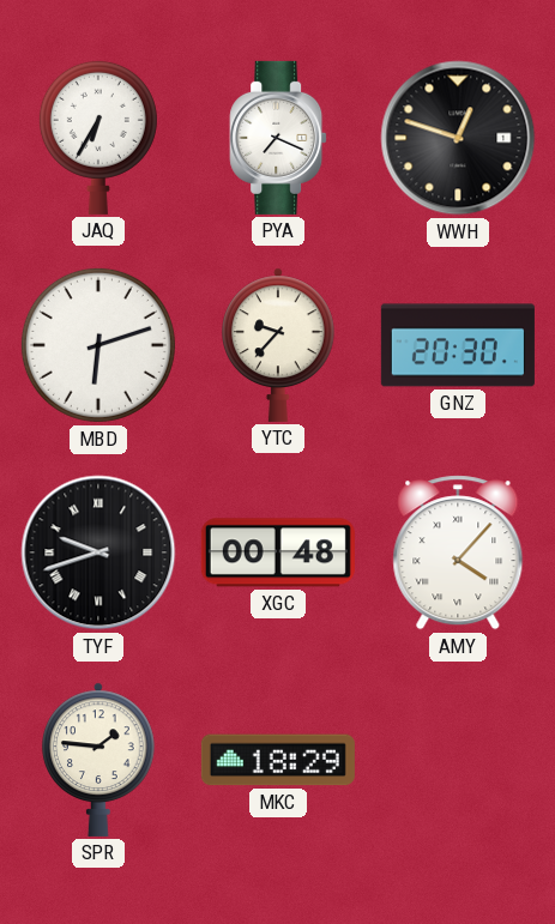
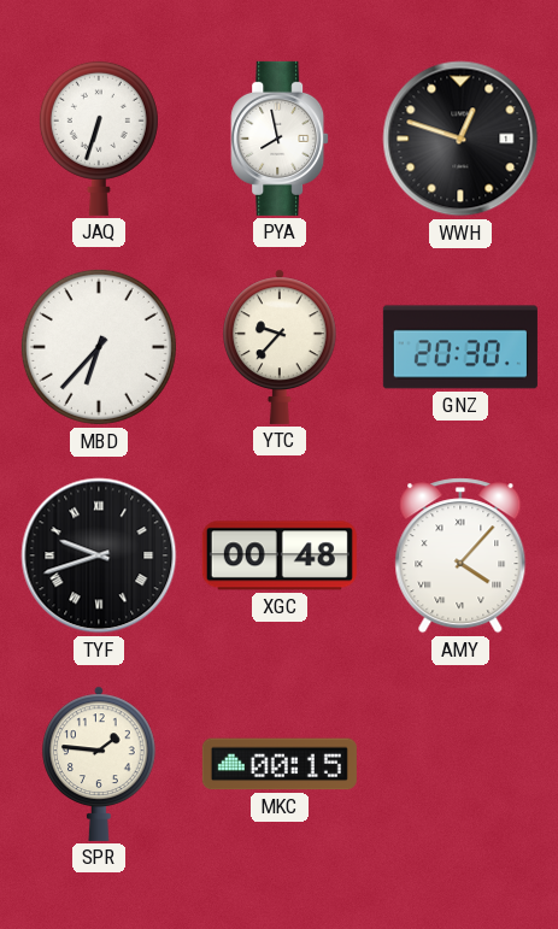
JAQ: 6:35 -> 6:33 (99, 137)
PYA: 7:19 -> 7:58 (280, 139)
MBD: 6:12 -> 6:37 (99, 347)
MKC: 18:29 -> 00:15 (280, 764)
